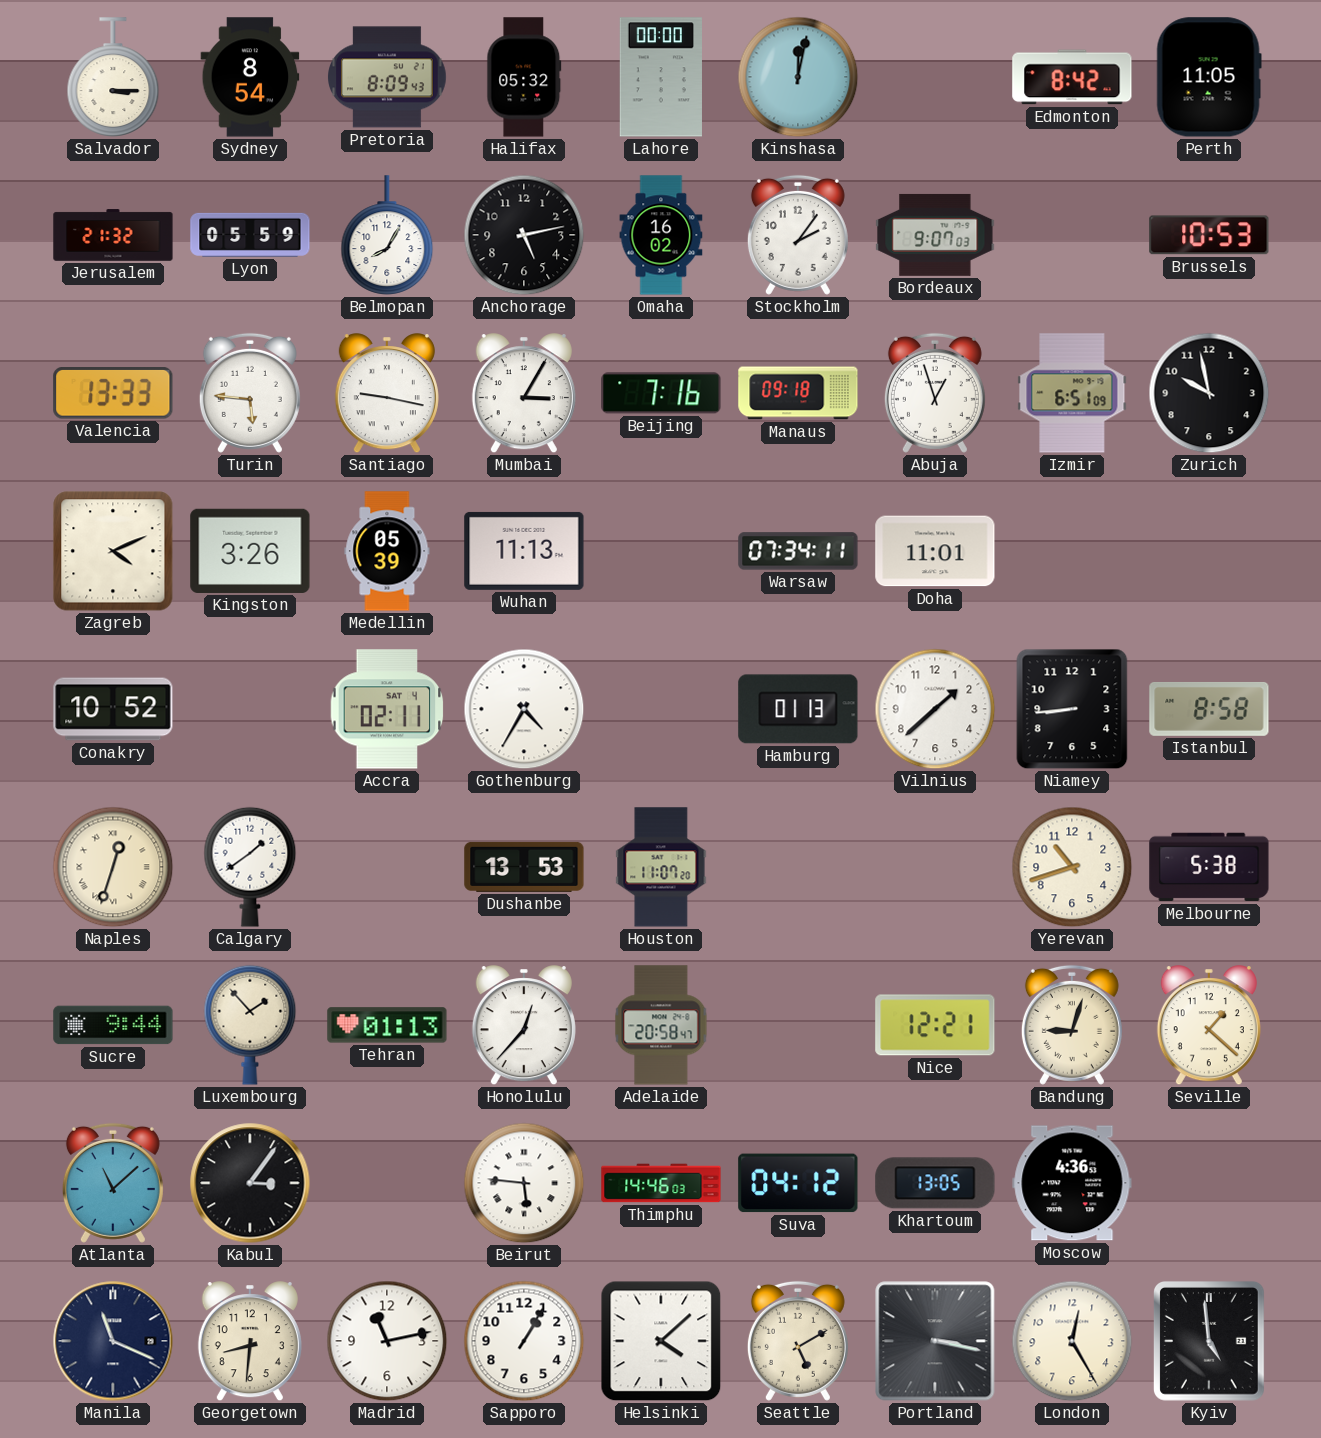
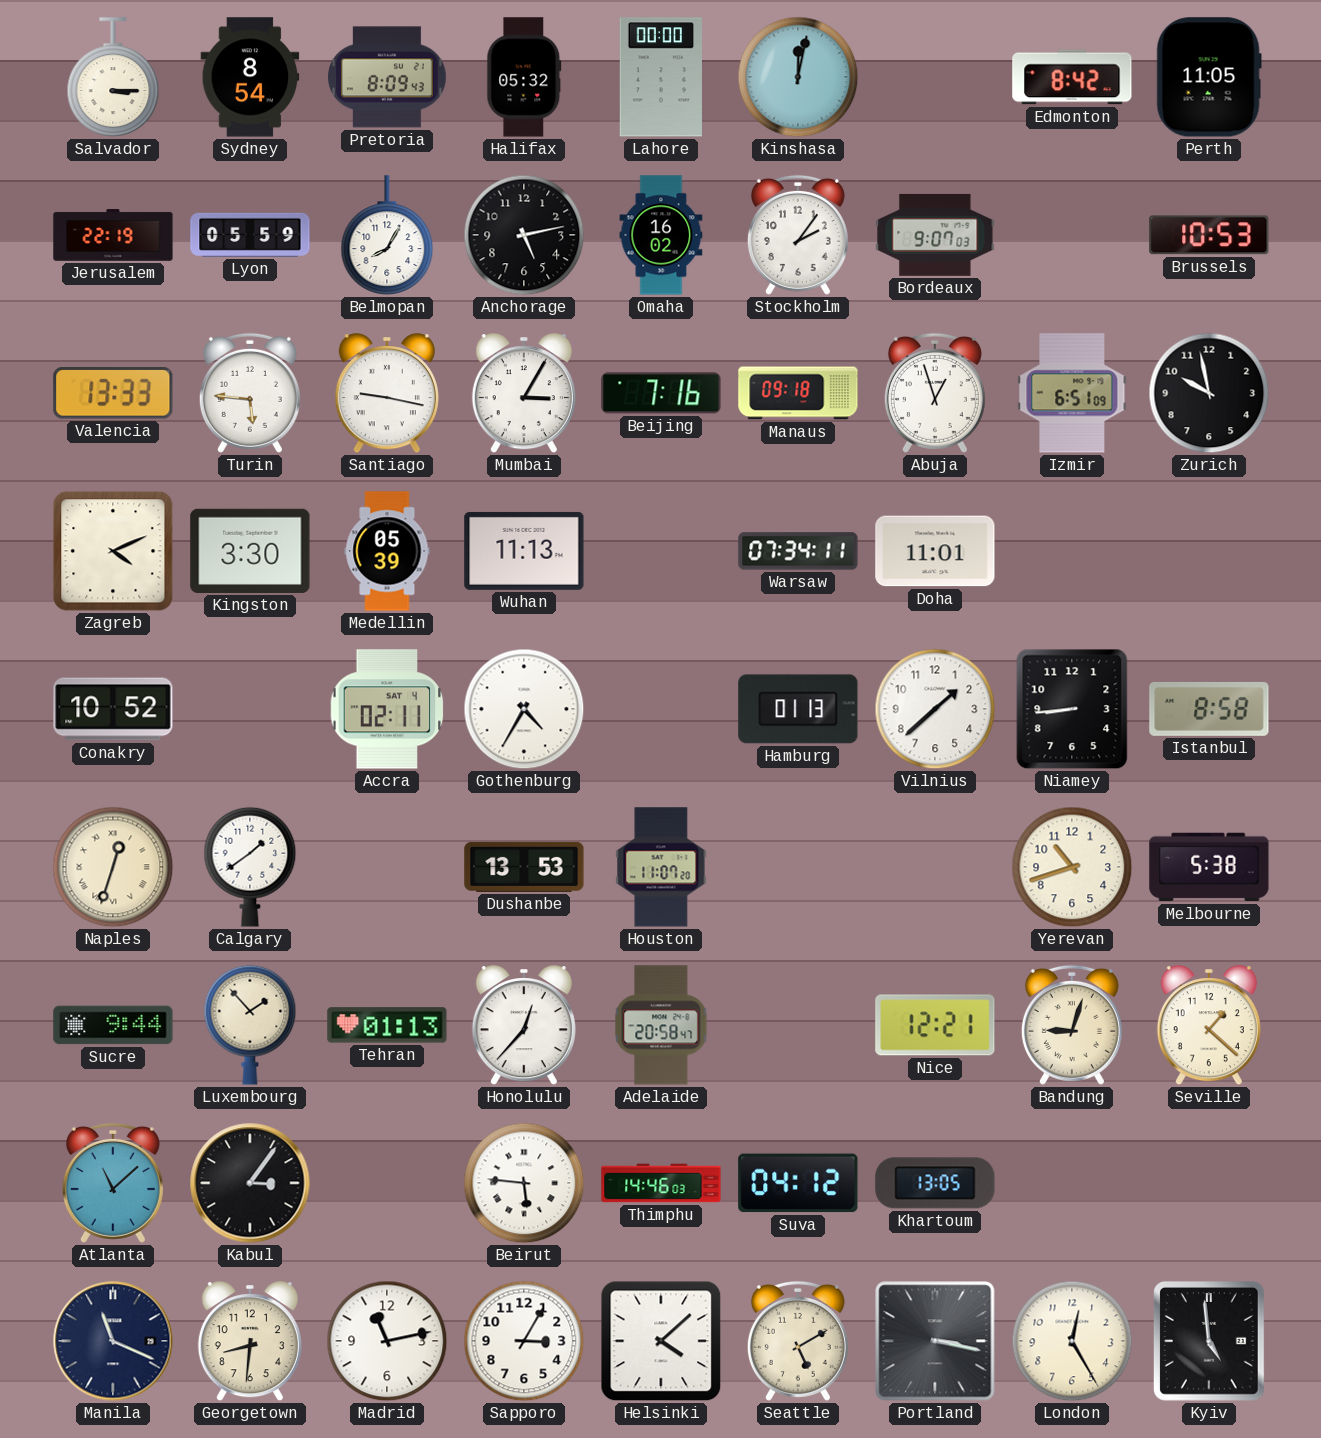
Jerusalem: 21:32 -> 22:19 (113, 235)
Kingston: 3:26 -> 3:30 (250, 551)
Moscow: 4:36 -> none (1072, 1183)
Sapporo: 1:05 -> 3:05 (524, 1341)
